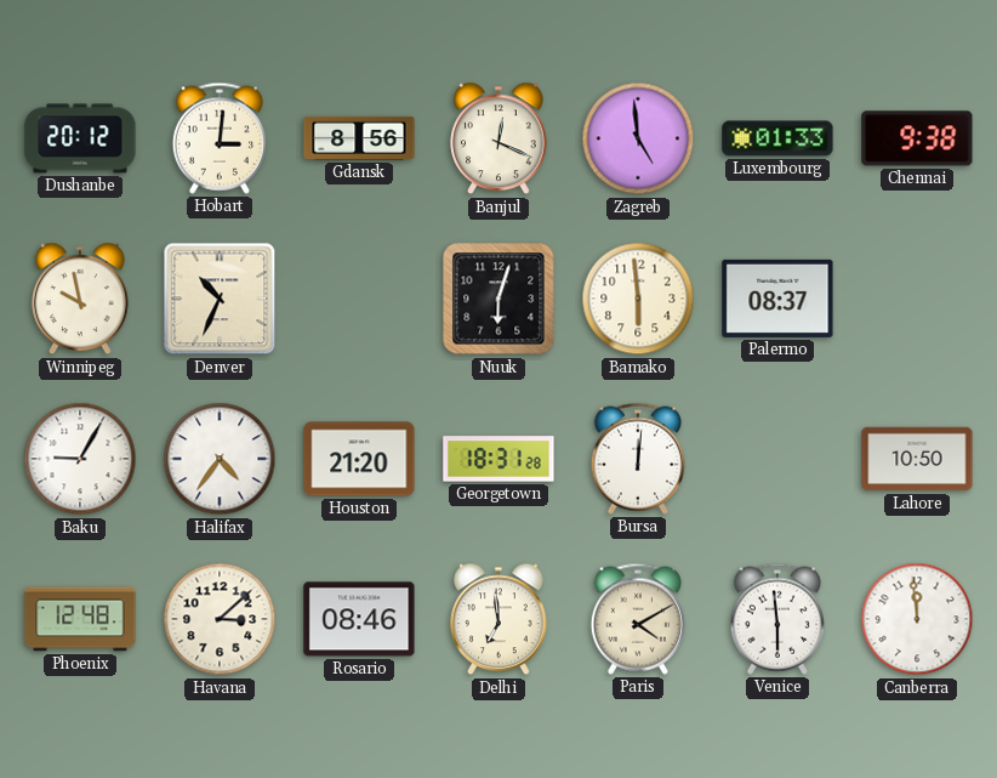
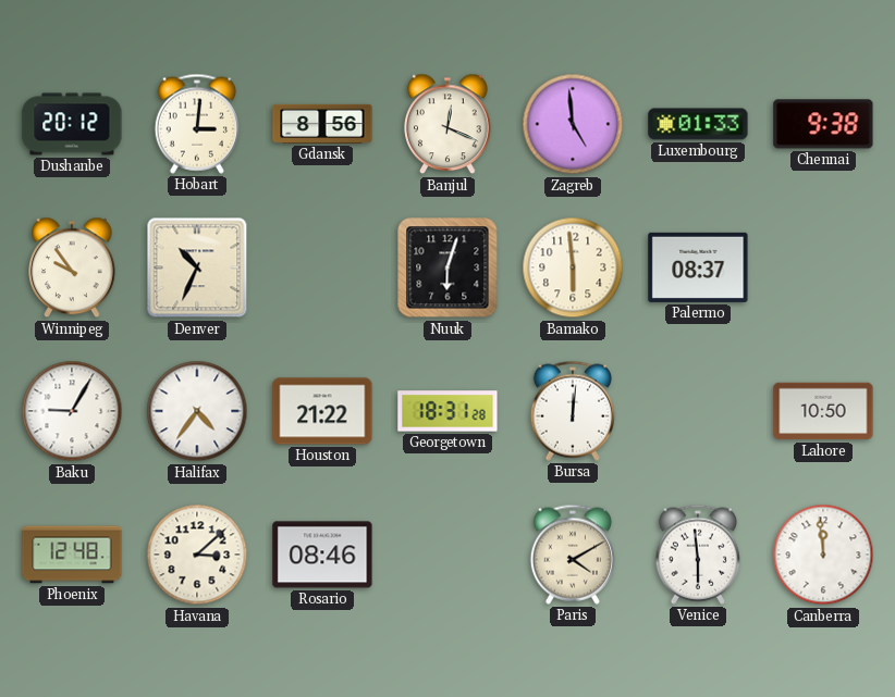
Winnipeg: 9:58 -> 9:54 (72, 267)
Houston: 21:20 -> 21:22 (322, 411)
Delhi: 6:59 -> none (498, 619)
